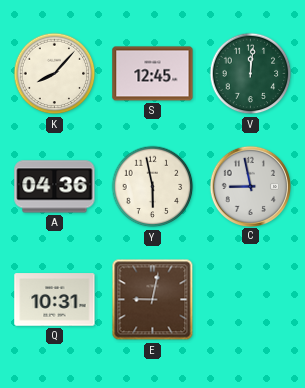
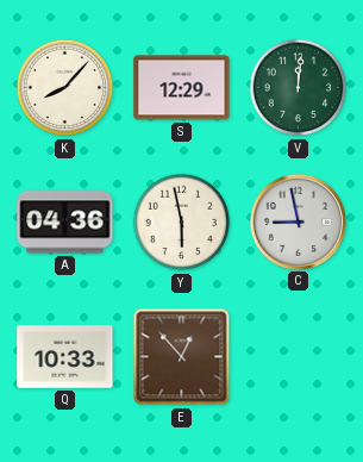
S: 12:45 -> 12:29 (182, 88)
Q: 10:31 -> 10:33 (65, 357)
E: 9:02 -> 12:53 (182, 357)
